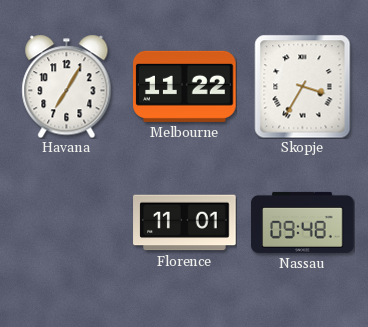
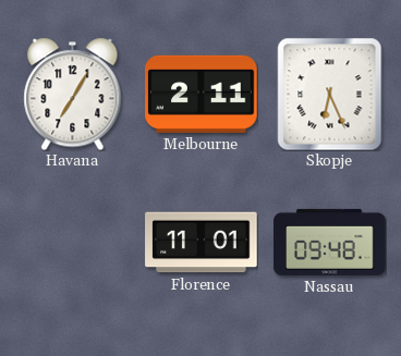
Melbourne: 11:22 -> 2:11 (202, 94)
Skopje: 3:35 -> 6:26 (330, 94)
